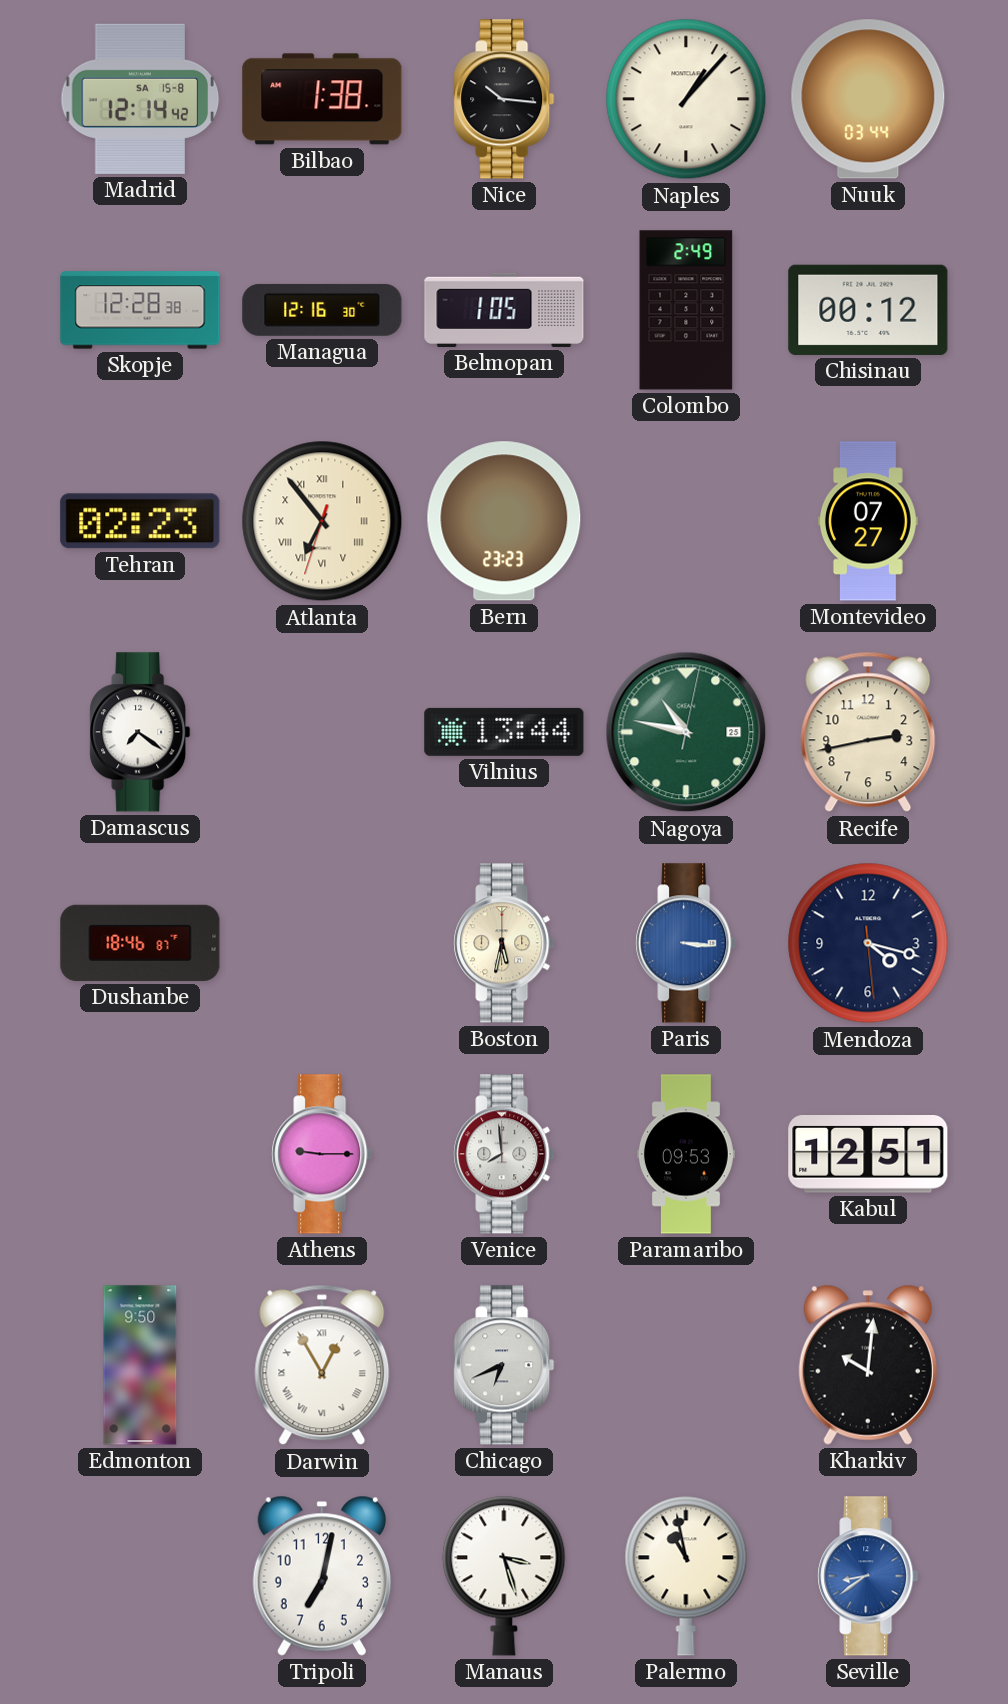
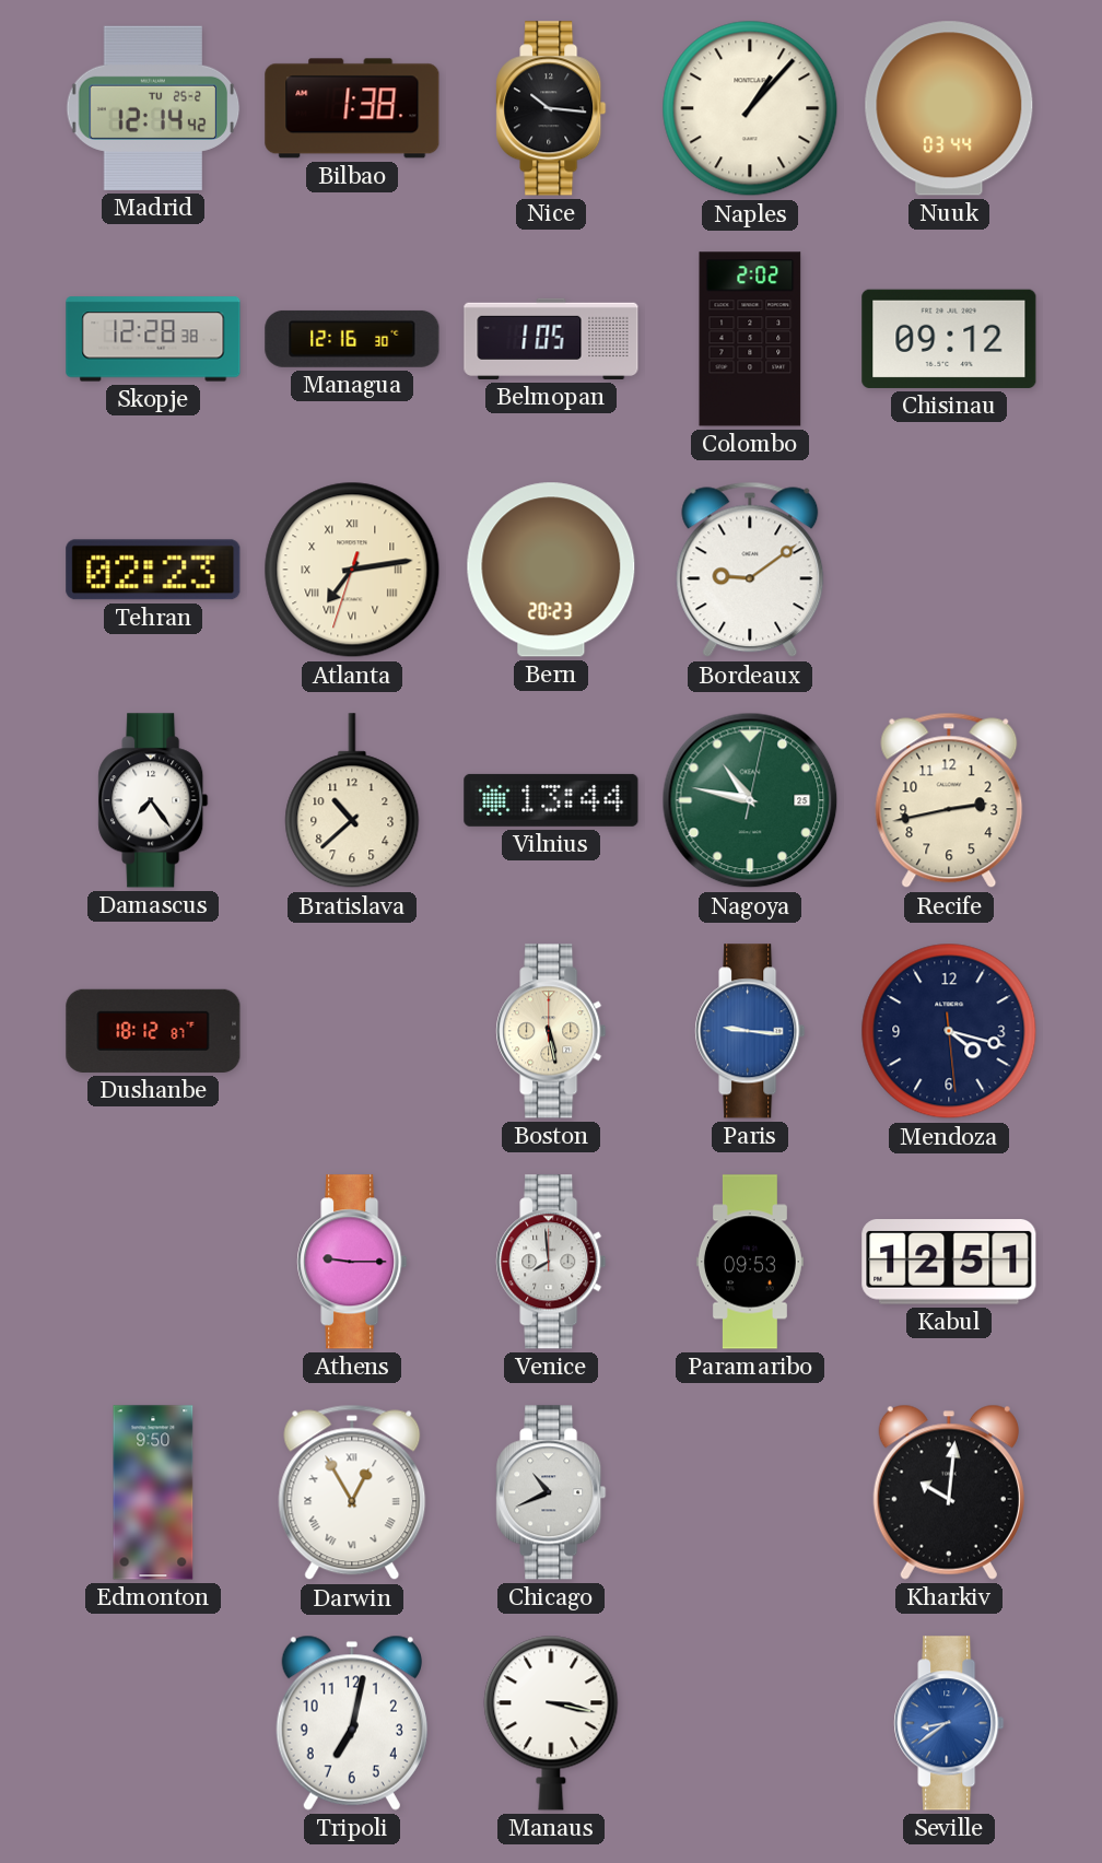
Madrid date: SA 15-8 -> TU 25-2 (153, 108)
Colombo: 2:49 -> 2:02 (750, 339)
Chisinau: 00:12 -> 09:12 (949, 339)
Atlanta: 6:53 -> 7:13 (352, 570)
Bern: 23:23 -> 20:23 (551, 570)
Bordeaux: none -> 9:09 (750, 570)
Montevideo: 07:27 -> none (868, 521)
Damascus: 7:21 -> 7:24 (153, 800)
Bratislava: none -> 10:38 (352, 801)
Dushanbe: 18:46 -> 18:12 (153, 1031)
Boston: 5:32 -> 5:28 (551, 1031)
Paris: 3:16 -> 9:16 (750, 1031)
Chicago: 6:41 -> 10:41 (551, 1492)
Manaus: 3:27 -> 3:17 (551, 1723)
Palermo: 10:58 -> none (686, 1576)
